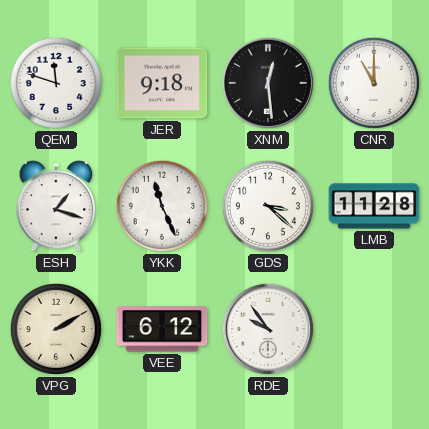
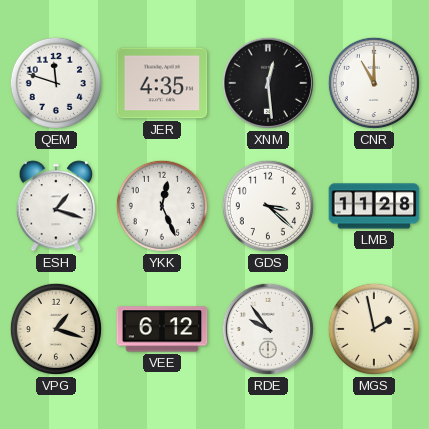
JER: 9:18 -> 4:35 (162, 83)
YKK: 11:26 -> 12:26 (162, 206)
VPG: 2:10 -> 1:18 (56, 329)
MGS: none -> 1:58 (374, 329)
